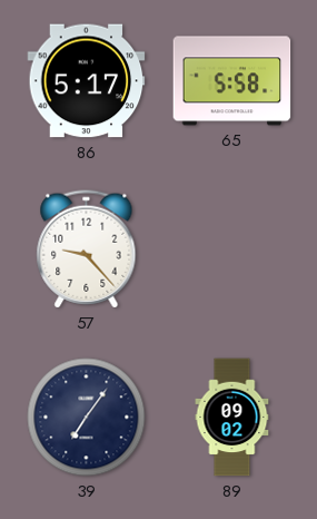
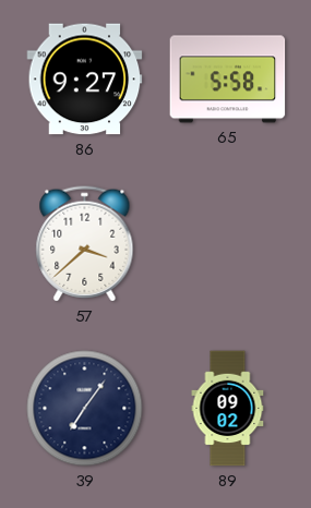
86: 5:17 -> 9:27 (85, 80)
57: 9:23 -> 3:38 (85, 244)
